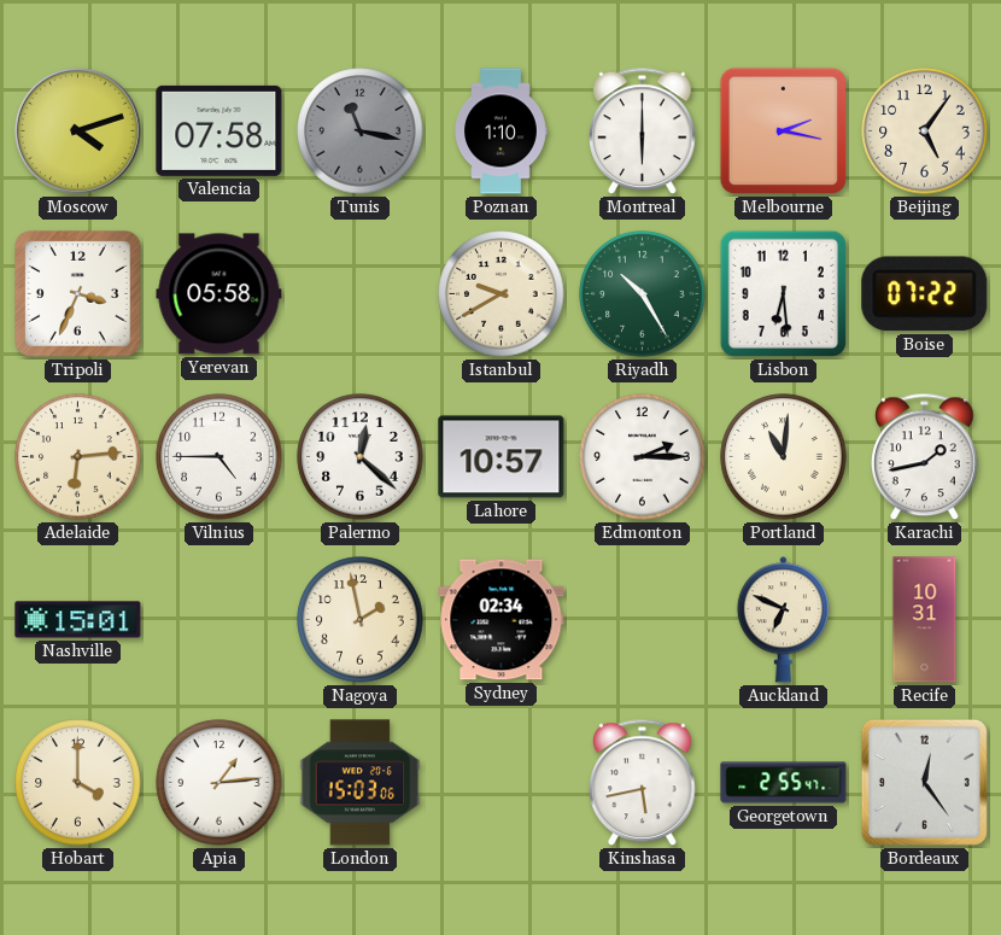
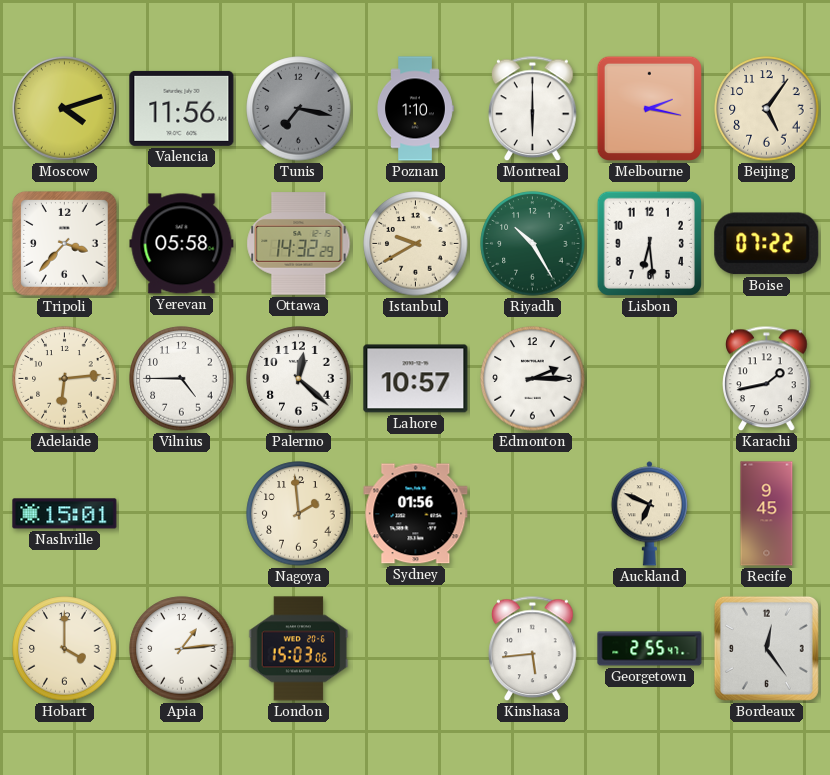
Valencia: 07:58 -> 11:56 (182, 108)
Tunis: 11:17 -> 7:17 (299, 109)
Tripoli: 3:34 -> 3:37 (65, 244)
Ottawa: none -> 14:32 (299, 244)
Portland: 11:01 -> none (784, 457)
Nagoya: 1:58 -> 1:59 (299, 514)
Sydney: 02:34 -> 01:56 (416, 514)
Recife: 10:31 -> 9:45 (767, 514)
Kinshasa: 5:43 -> 5:44 (533, 649)
